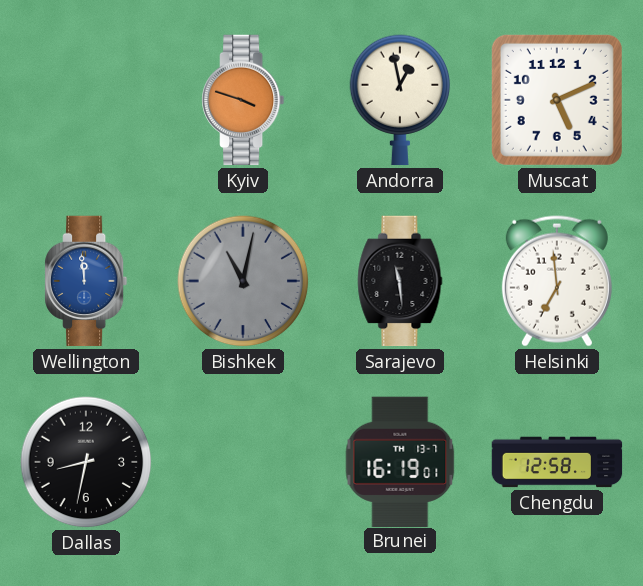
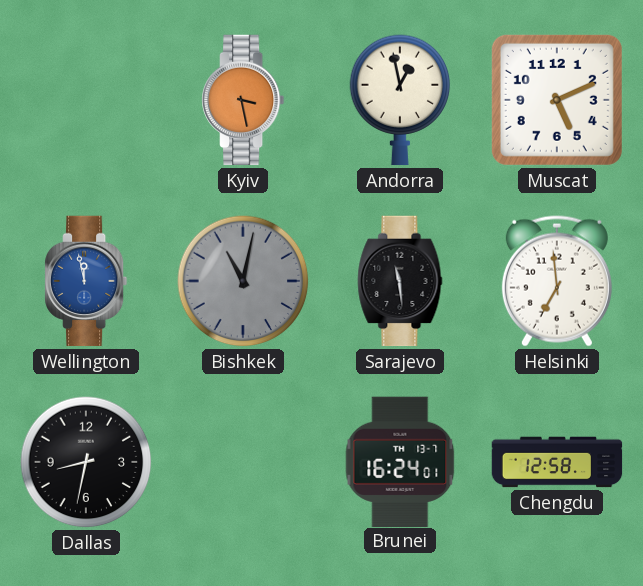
Kyiv: 3:48 -> 3:28 (244, 100)
Wellington: 11:59 -> 11:58 (87, 281)
Brunei: 16:19 -> 16:24 (400, 461)
